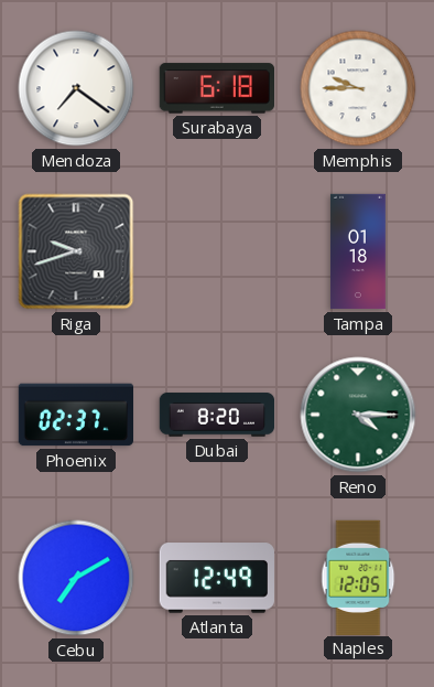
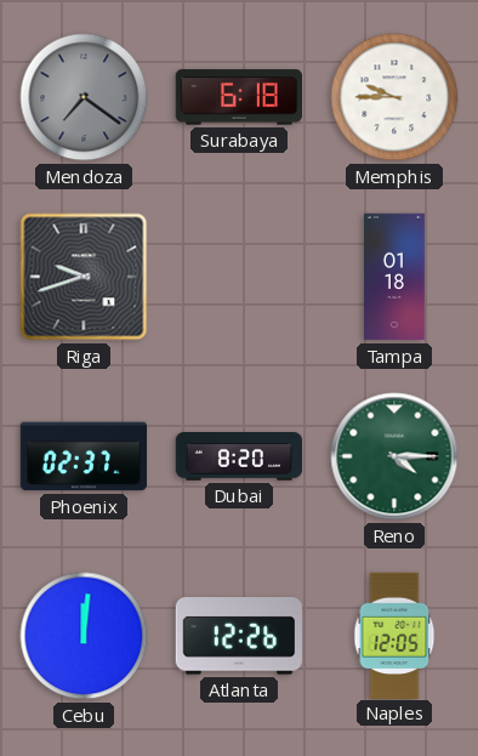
Mendoza dial: white -> grey (84, 97)
Cebu: 7:10 -> 12:01 (84, 636)
Atlanta: 12:49 -> 12:26 (239, 636)
